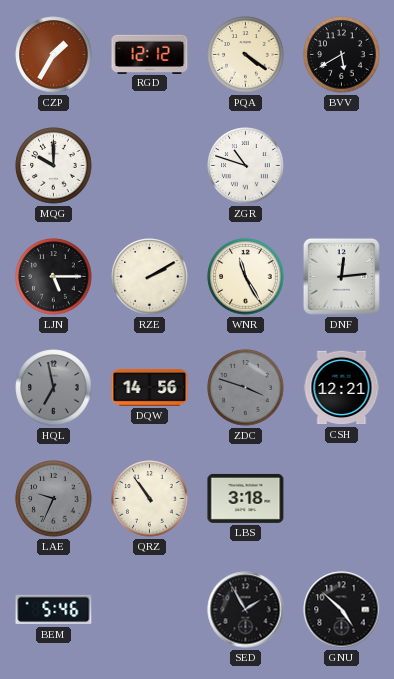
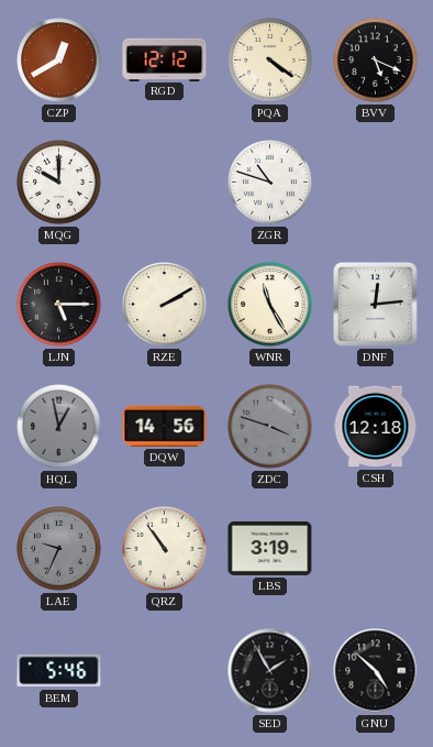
CZP: 1:35 -> 12:40 (59, 61)
BVV: 5:40 -> 5:19 (376, 61)
HQL: 6:58 -> 12:58 (59, 427)
CSH: 12:21 -> 12:18 (376, 427)
LBS: 3:18 -> 3:19 (270, 548)
